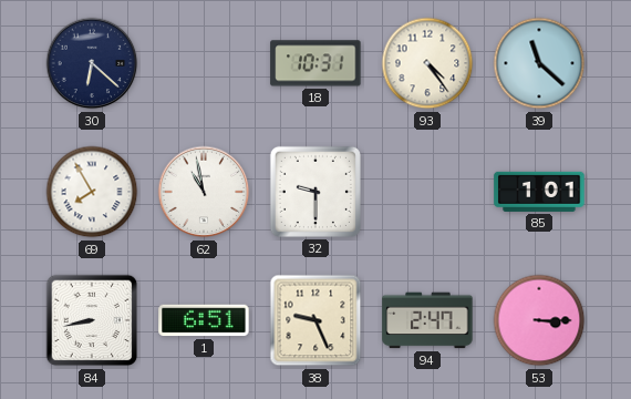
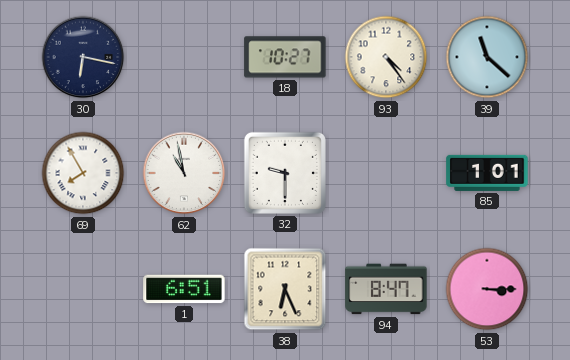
30: 6:22 -> 6:17 (83, 57)
18: 10:31 -> 10:27 (285, 57)
84: 8:43 -> none (92, 320)
38: 9:26 -> 6:26 (285, 289)
94: 2:47 -> 8:47 (386, 289)
